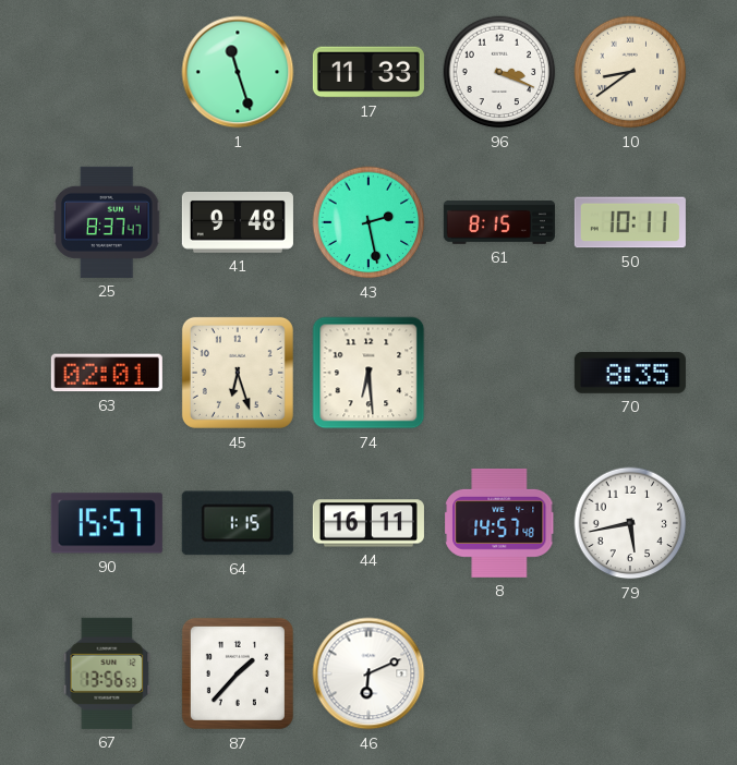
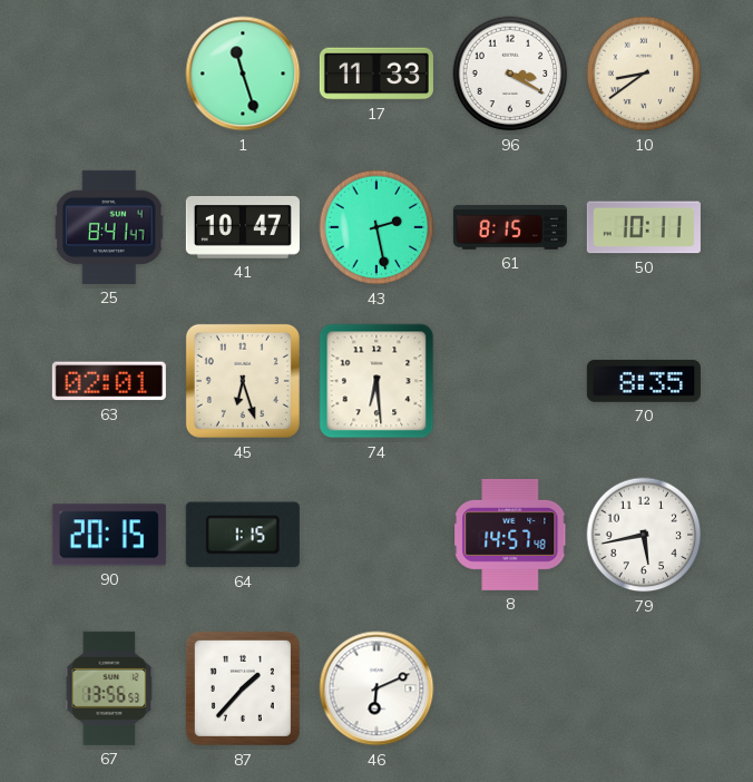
96: 3:19 -> 3:20 (510, 74)
25: 8:37 -> 8:41 (110, 227)
41: 9:48 -> 10:47 (243, 227)
90: 15:57 -> 20:15 (109, 535)
44: 16:11 -> none (368, 523)
